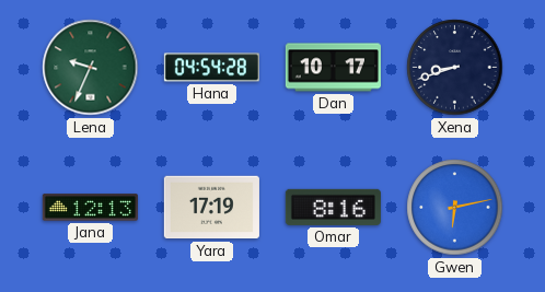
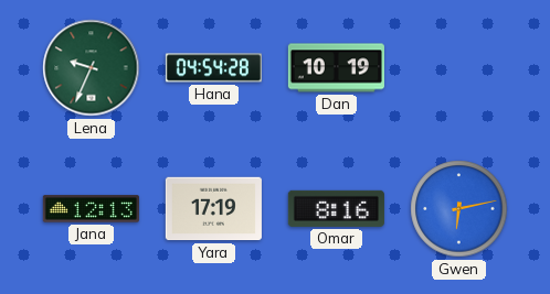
Dan: 10:17 -> 10:19 (336, 68)
Xena: 8:42 -> none (455, 68)
